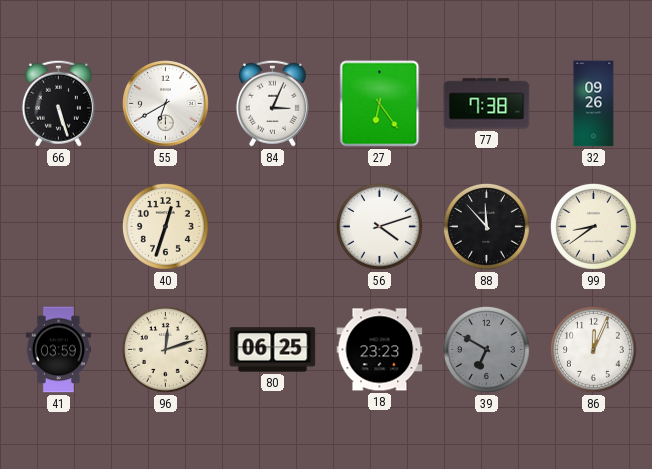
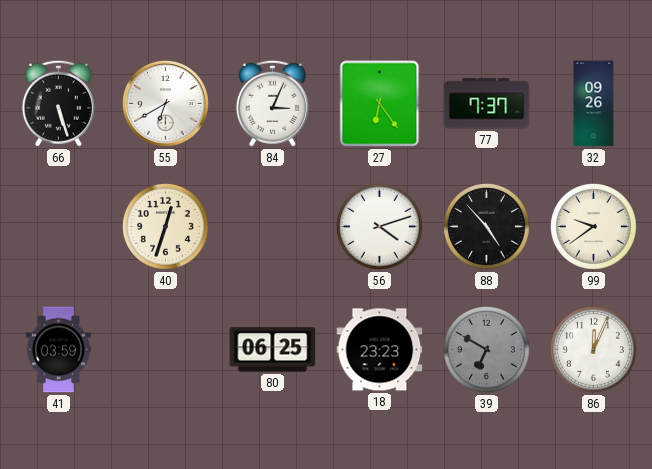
77: 7:38 -> 7:37 (487, 104)
88: 11:53 -> 4:53 (486, 226)
99: 8:39 -> 9:39 (593, 226)
96: 12:12 -> none (165, 349)
